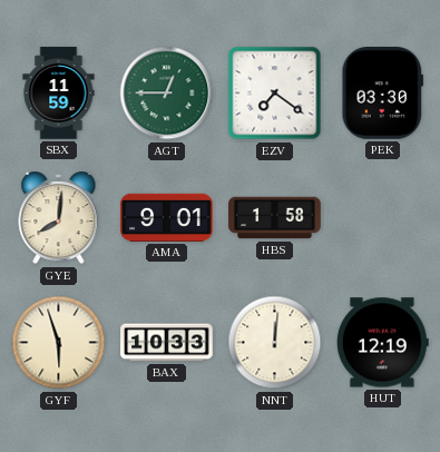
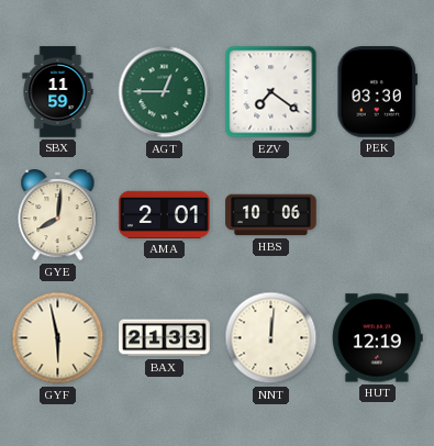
AMA: 9:01 -> 2:01 (165, 214)
HBS: 1:58 -> 10:06 (271, 215)
GYF: 5:57 -> 5:58 (58, 338)
BAX: 10:33 -> 21:33 (165, 338)
